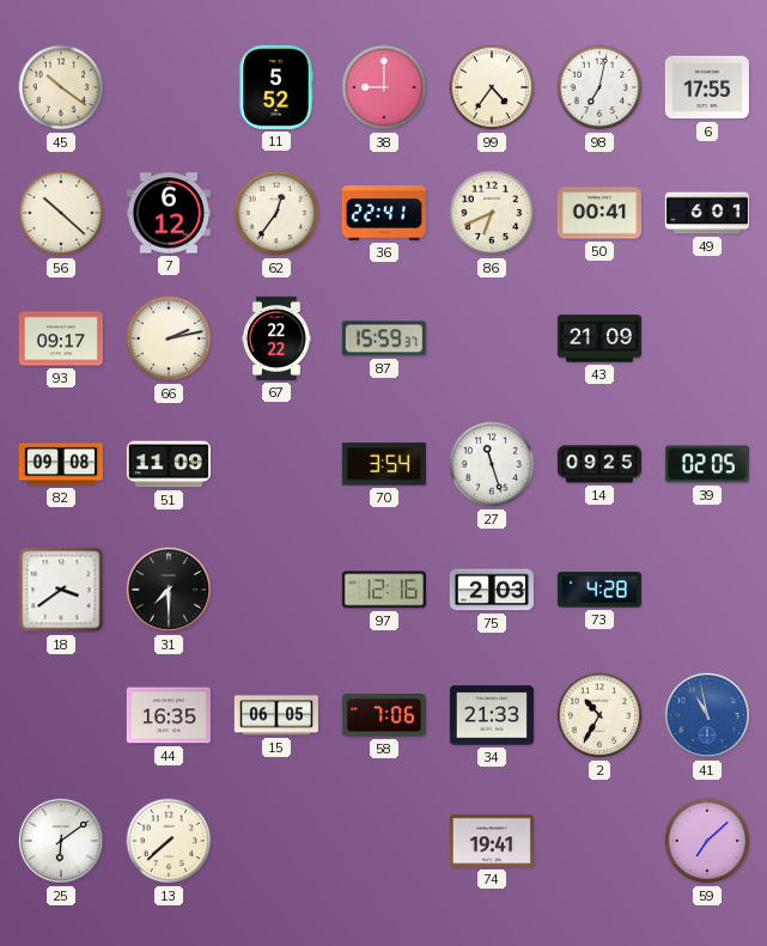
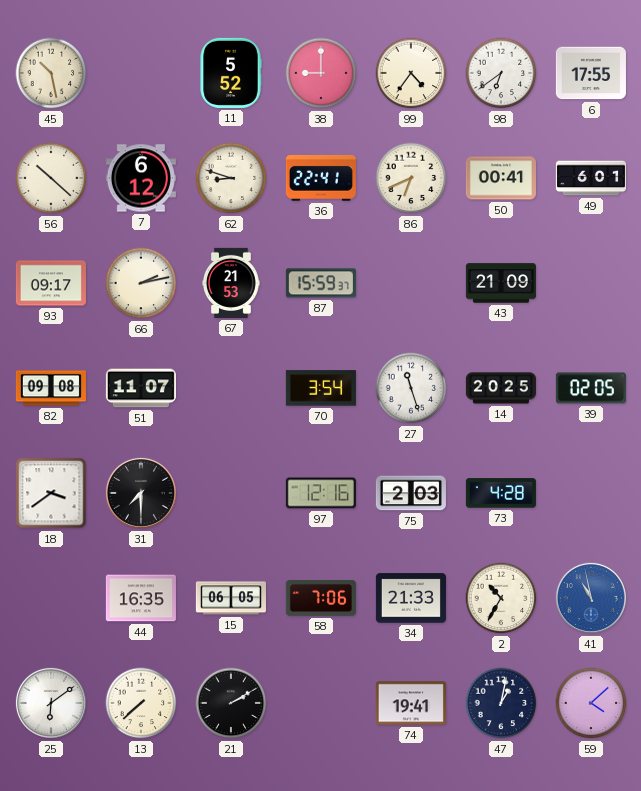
45: 10:21 -> 10:28 (51, 73)
98: 7:02 -> 6:39 (501, 73)
62: 12:36 -> 8:48 (231, 178)
67: 22:22 -> 21:53 (231, 283)
51: 11:09 -> 11:07 (141, 388)
14: 09:25 -> 20:25 (501, 388)
21: none -> 2:10 (231, 703)
47: none -> 1:02 (501, 703)
59: 7:08 -> 4:08 (591, 703)
